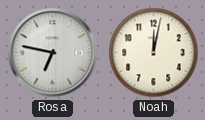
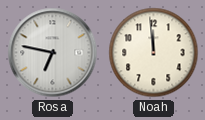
Noah: 12:02 -> 11:59 (154, 53)
